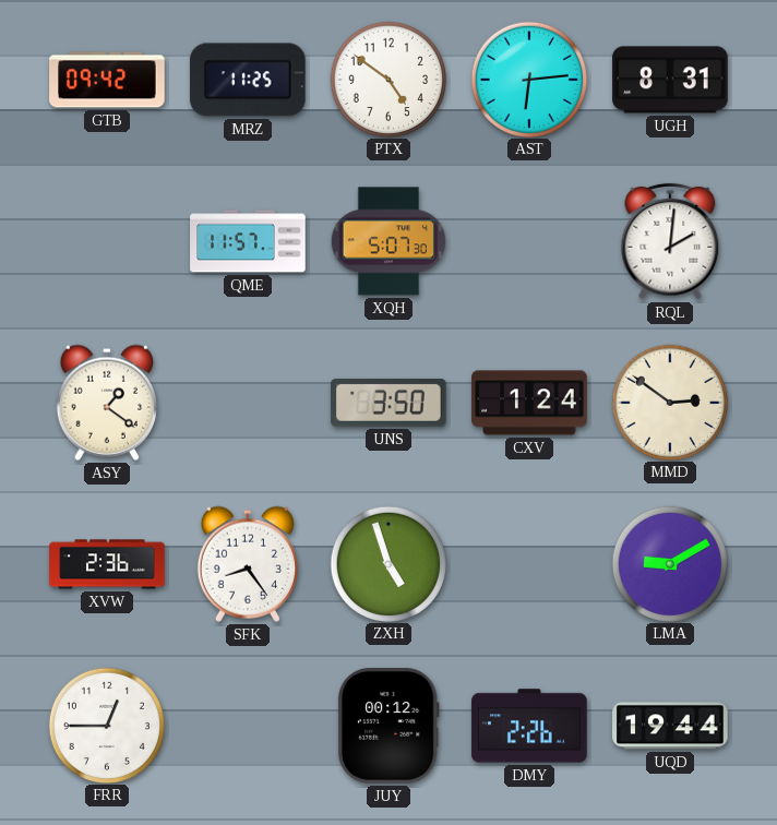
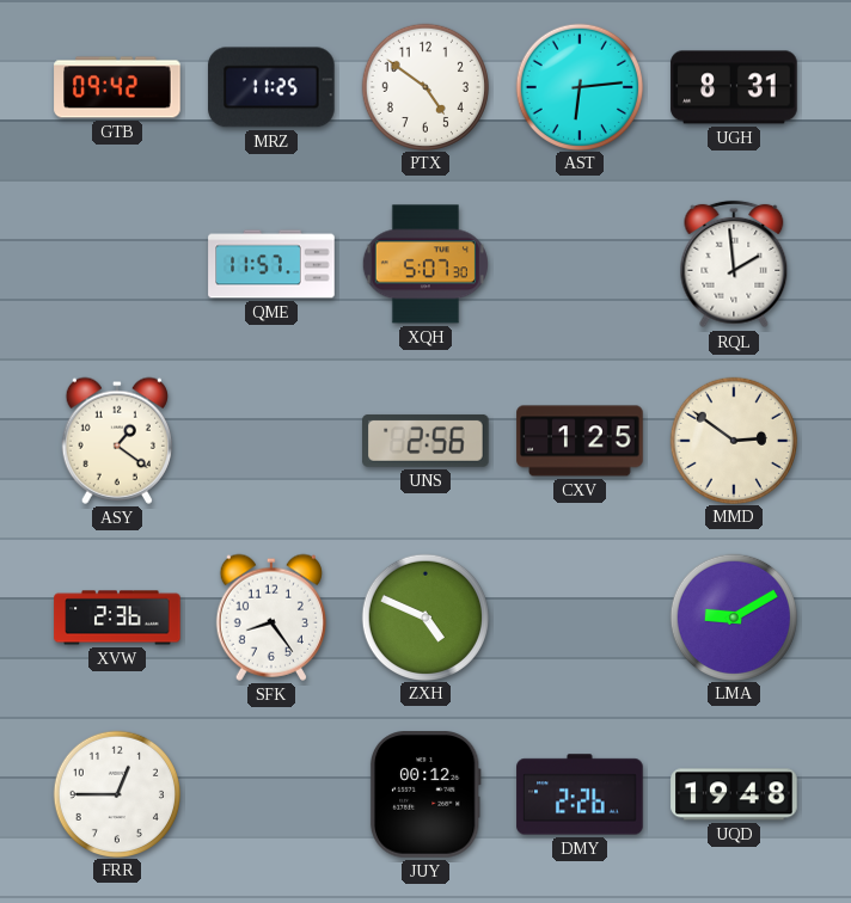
RQL: 2:01 -> 1:59 (734, 264)
UNS: 3:50 -> 2:56 (425, 441)
CXV: 1:24 -> 1:25 (580, 441)
ZXH: 4:57 -> 4:49 (424, 616)
UQD: 19:44 -> 19:48 (734, 794)
